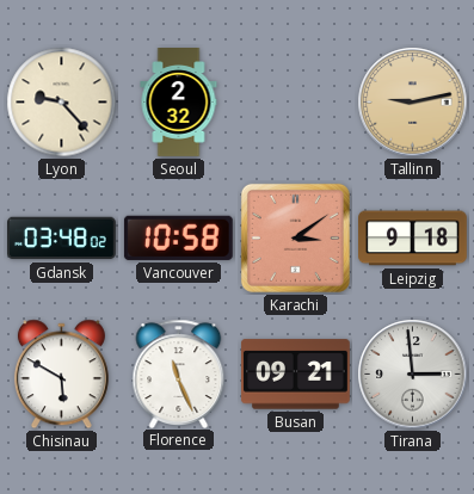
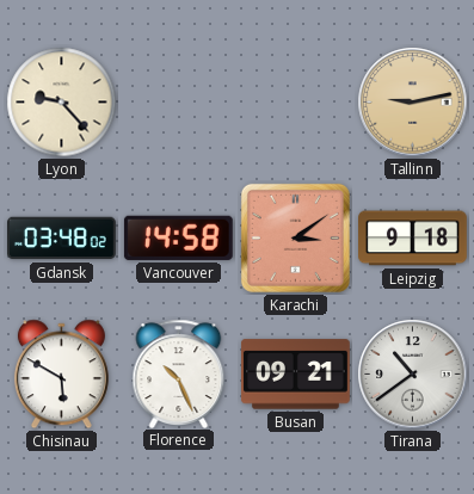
Seoul: 2:32 -> none (179, 103)
Vancouver: 10:58 -> 14:58 (178, 237)
Florence: 11:26 -> 10:26 (179, 373)
Tirana: 2:59 -> 10:39 (413, 375)
